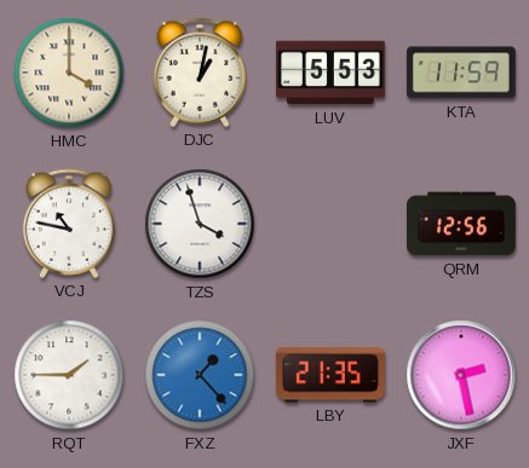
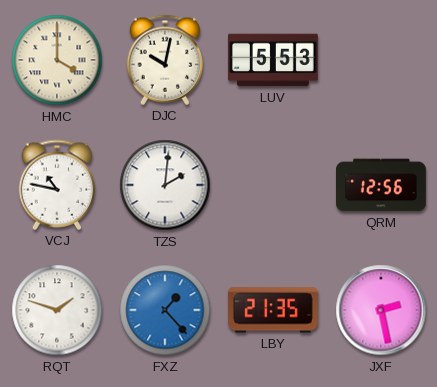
DJC: 1:02 -> 10:02 (165, 60)
KTA: 11:59 -> none (461, 73)
TZS: 3:57 -> 2:01 (165, 185)
RQT: 1:45 -> 1:48 (57, 310)
